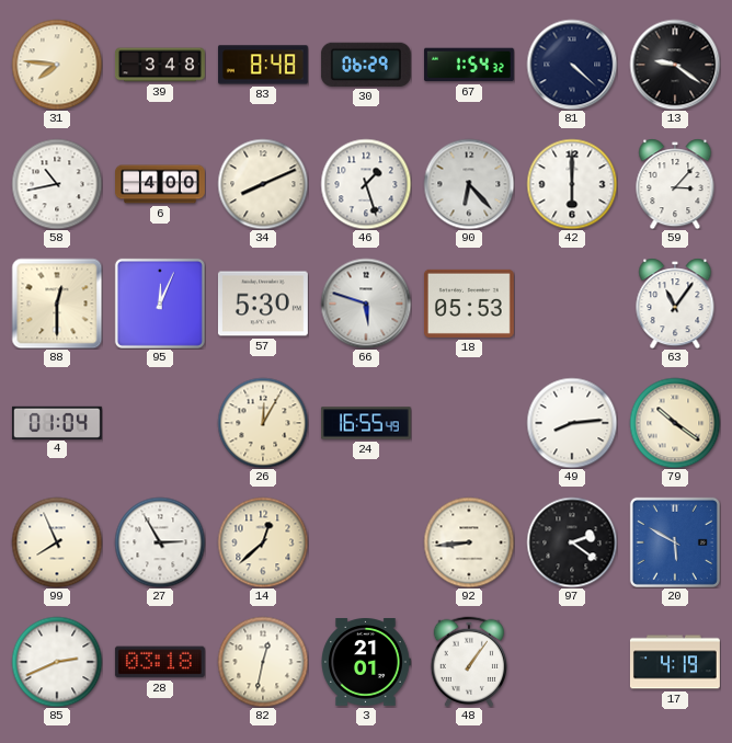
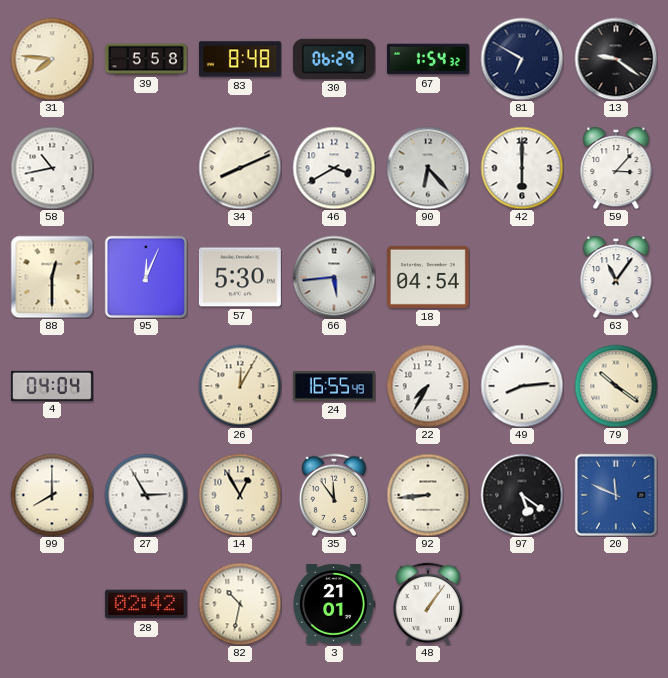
39: 3:48 -> 5:58 (146, 59)
81: 4:22 -> 6:50 (522, 59)
6: 4:00 -> none (161, 184)
46: 1:27 -> 3:40 (334, 168)
66: 5:48 -> 5:44 (334, 277)
18: 05:53 -> 04:54 (428, 277)
4: 01:04 -> 04:04 (52, 385)
22: none -> 7:35 (428, 386)
99: 7:56 -> 8:00 (52, 495)
14: 12:38 -> 12:55 (240, 495)
35: none -> 11:54 (333, 495)
97: 2:21 -> 5:21 (522, 495)
20: 5:50 -> 11:49 (616, 495)
85: 2:41 -> none (57, 662)
28: 03:18 -> 02:42 (146, 604)
82: 12:32 -> 10:32 (240, 604)
17: 4:19 -> none (675, 662)
